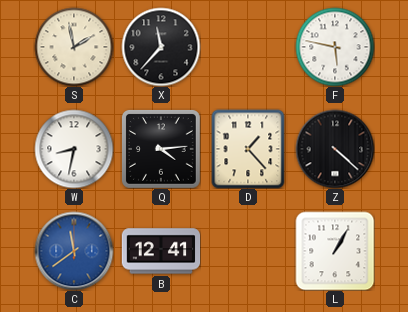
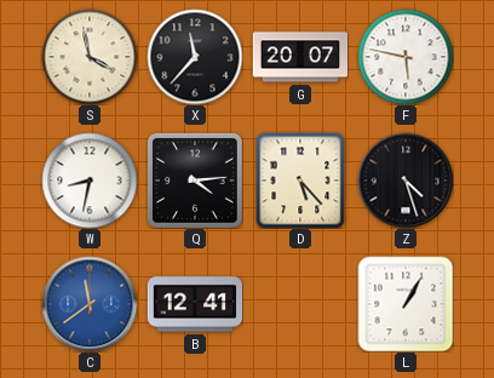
S: 1:58 -> 3:58 (90, 57)
G: none -> 20:07 (300, 57)
D: 1:23 -> 5:23 (300, 181)
Z: 4:22 -> 4:27 (406, 181)
